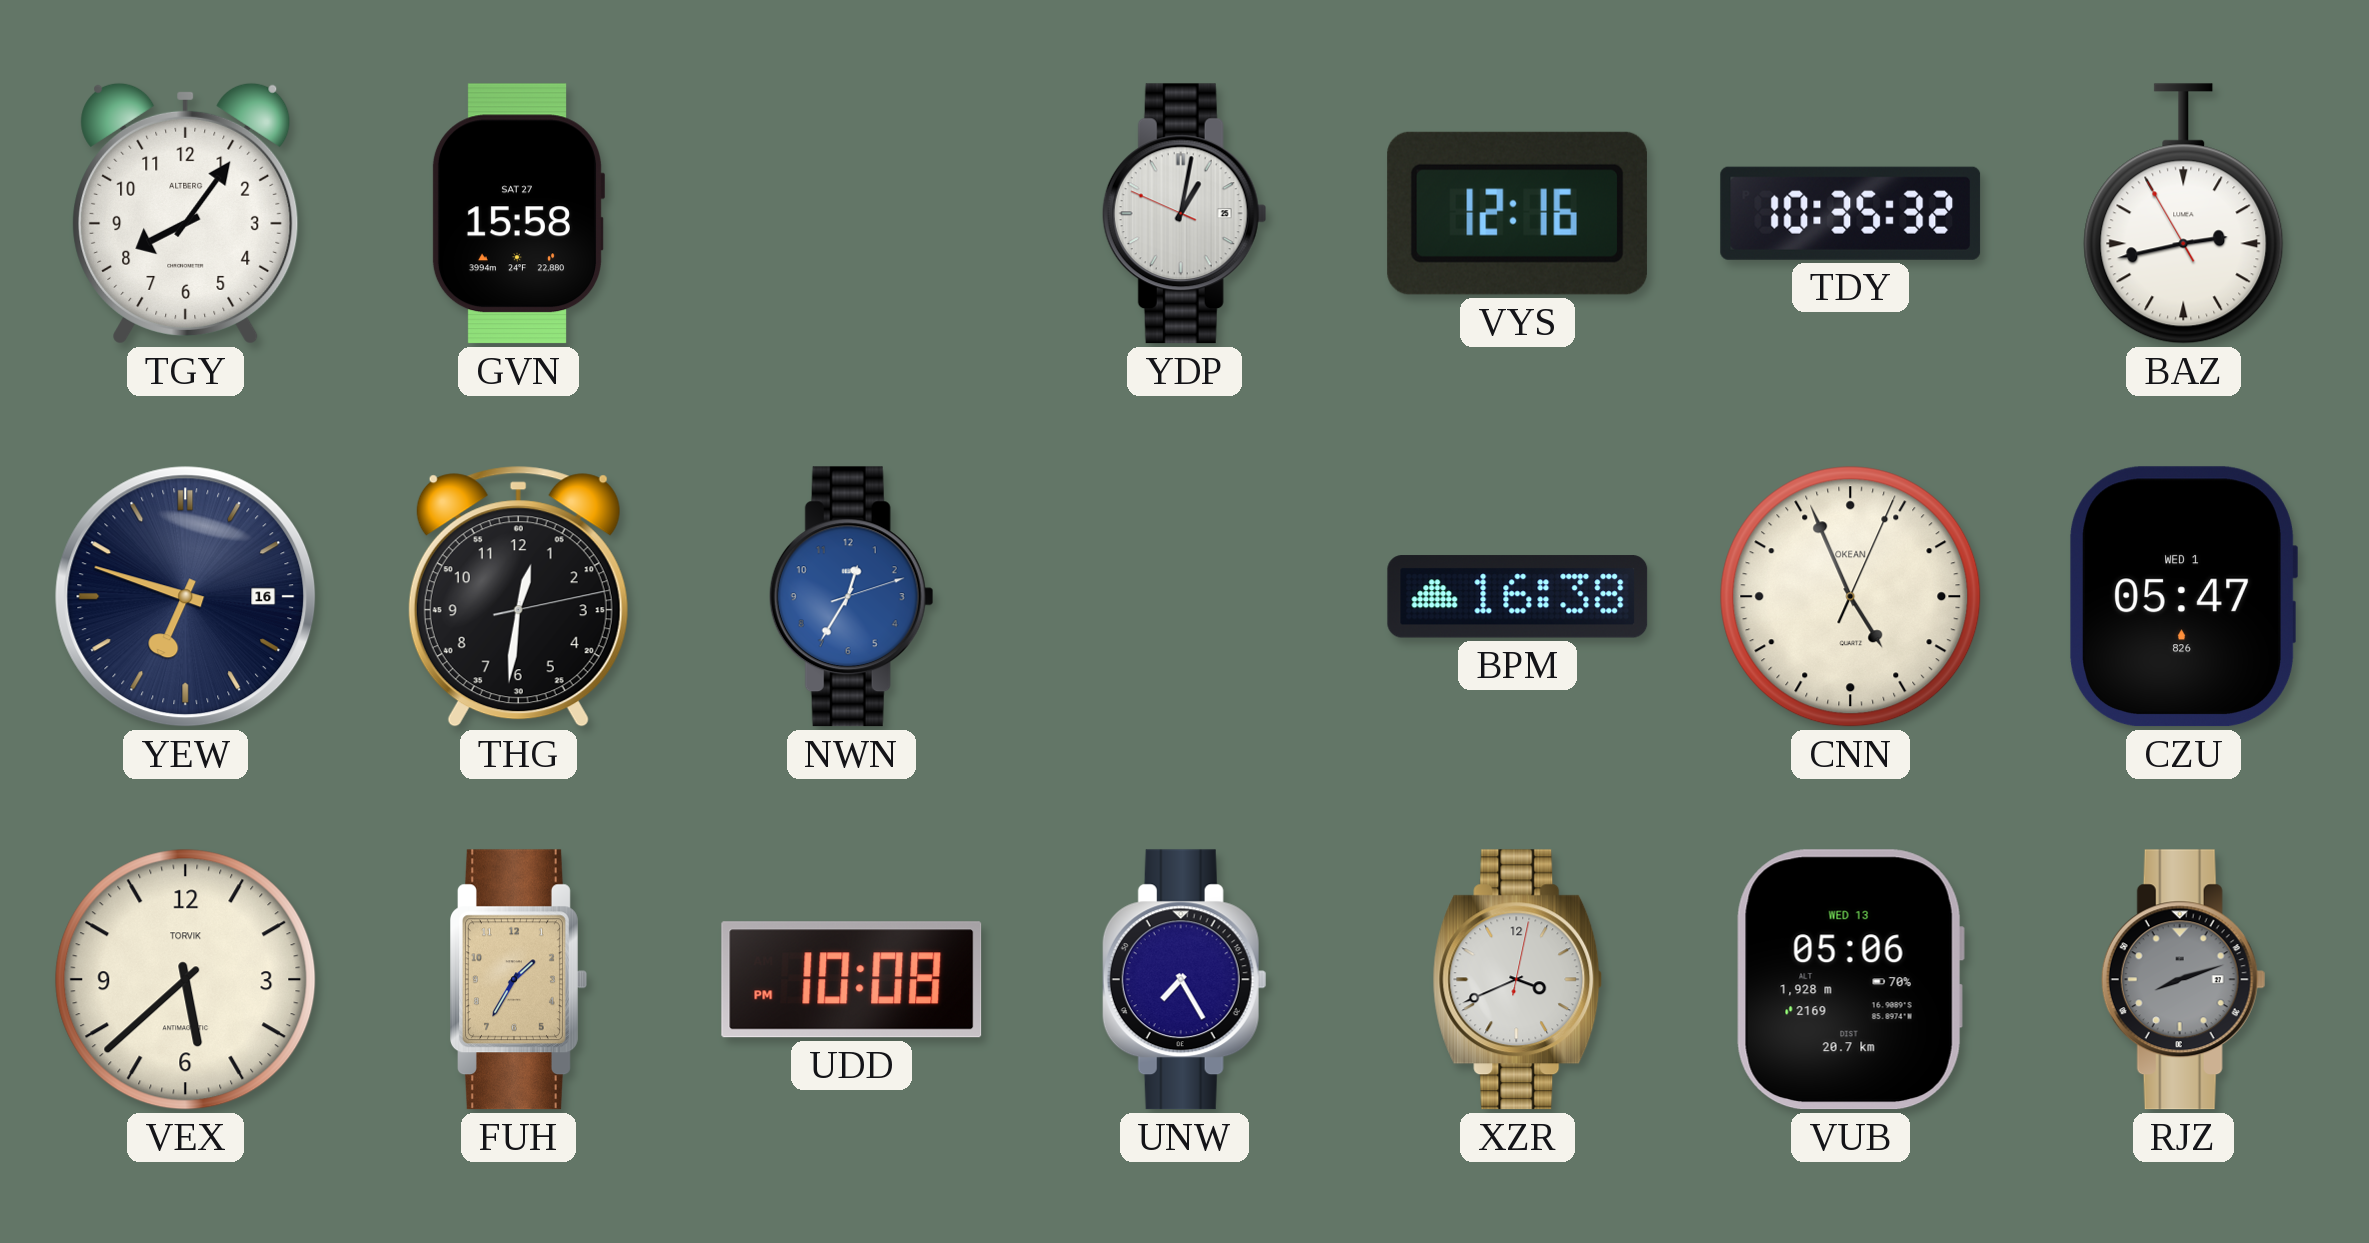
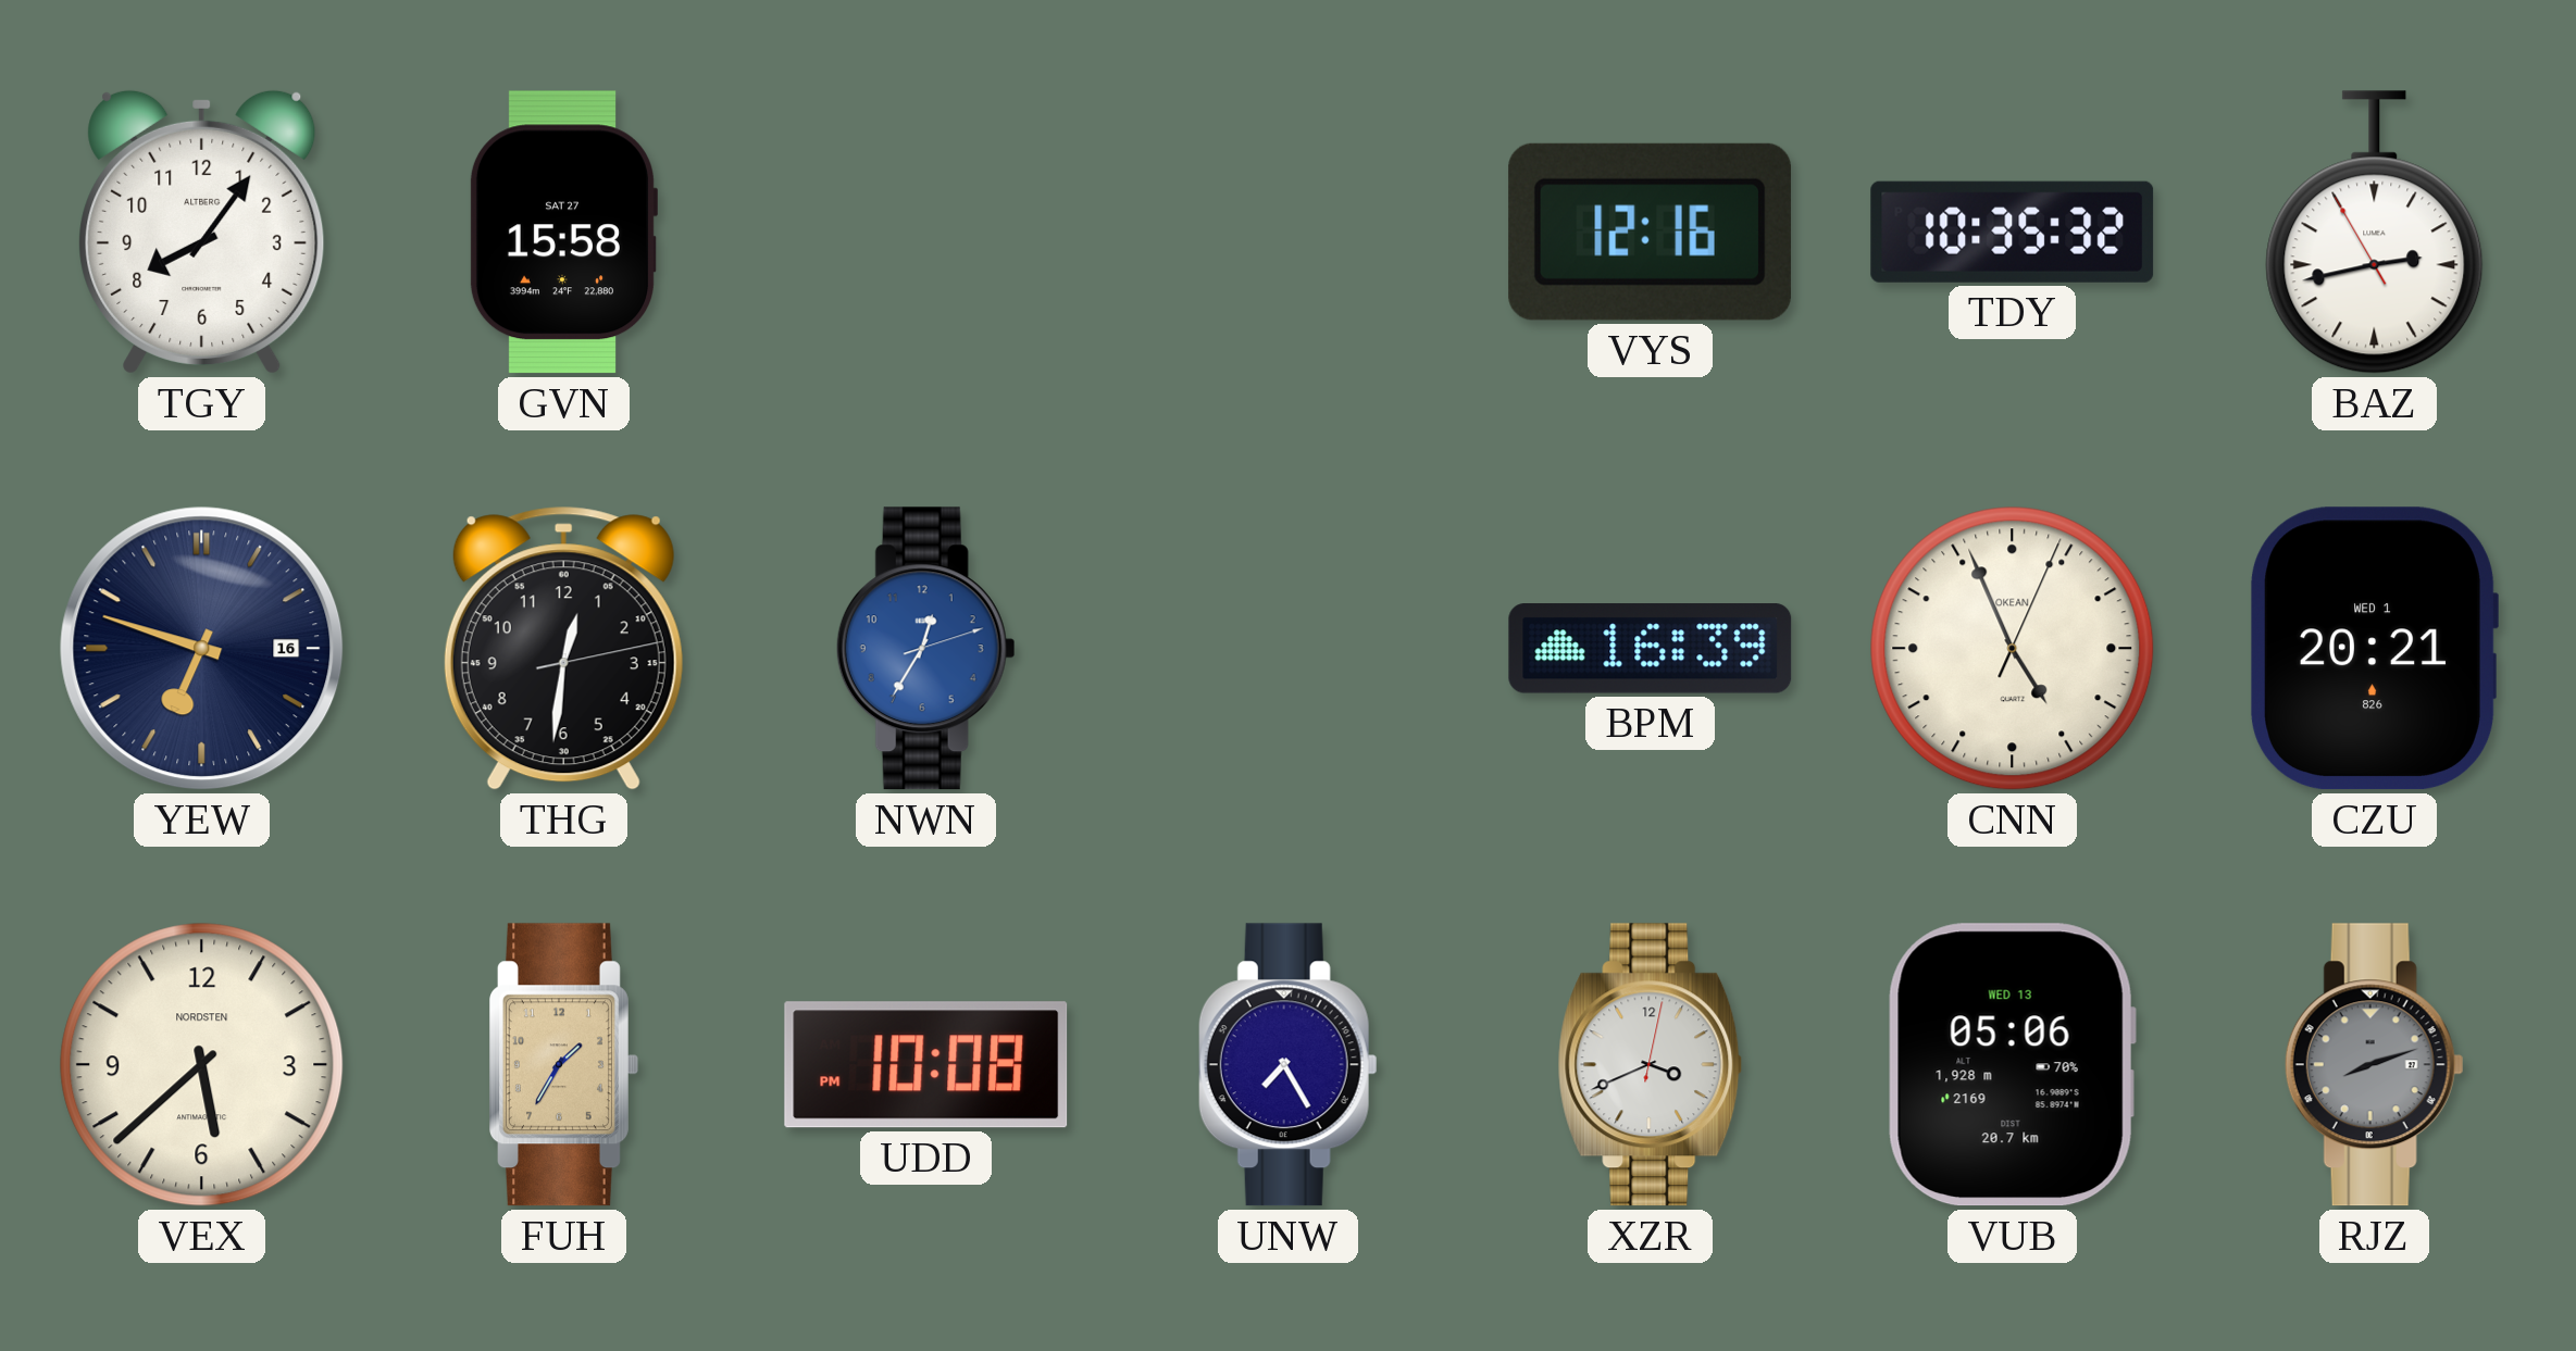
YDP: 1:01 -> none (1184, 214)
BPM: 16:38 -> 16:39 (1651, 649)
CZU: 05:47 -> 20:21 (2374, 649)
VEX brand: TORVIK -> NORDSTEN (202, 1065)
